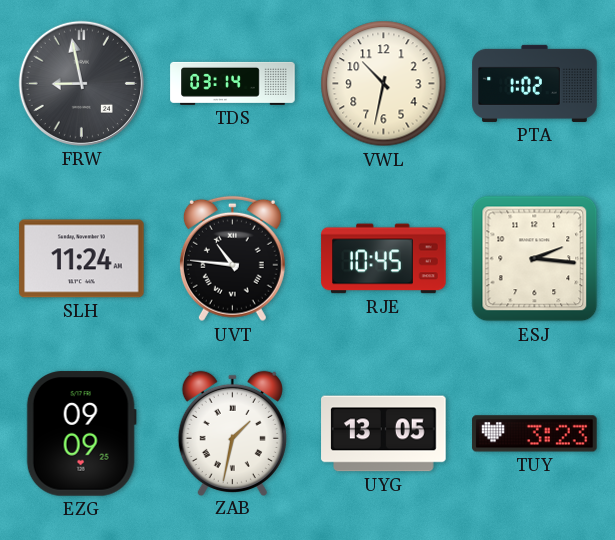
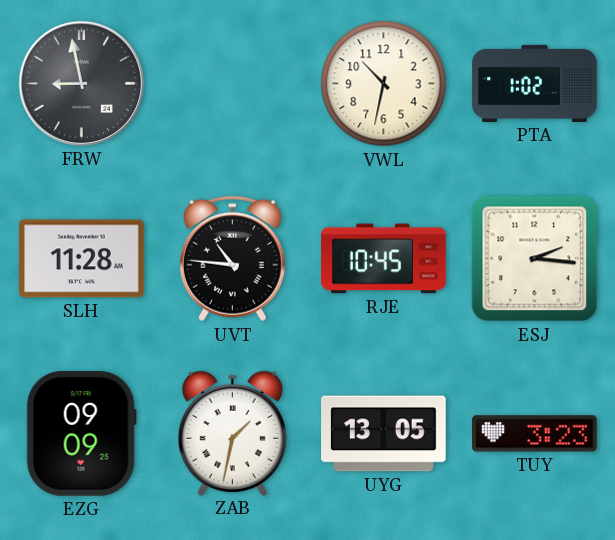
TDS: 03:14 -> none (233, 83)
SLH: 11:24 -> 11:28 (82, 259)
